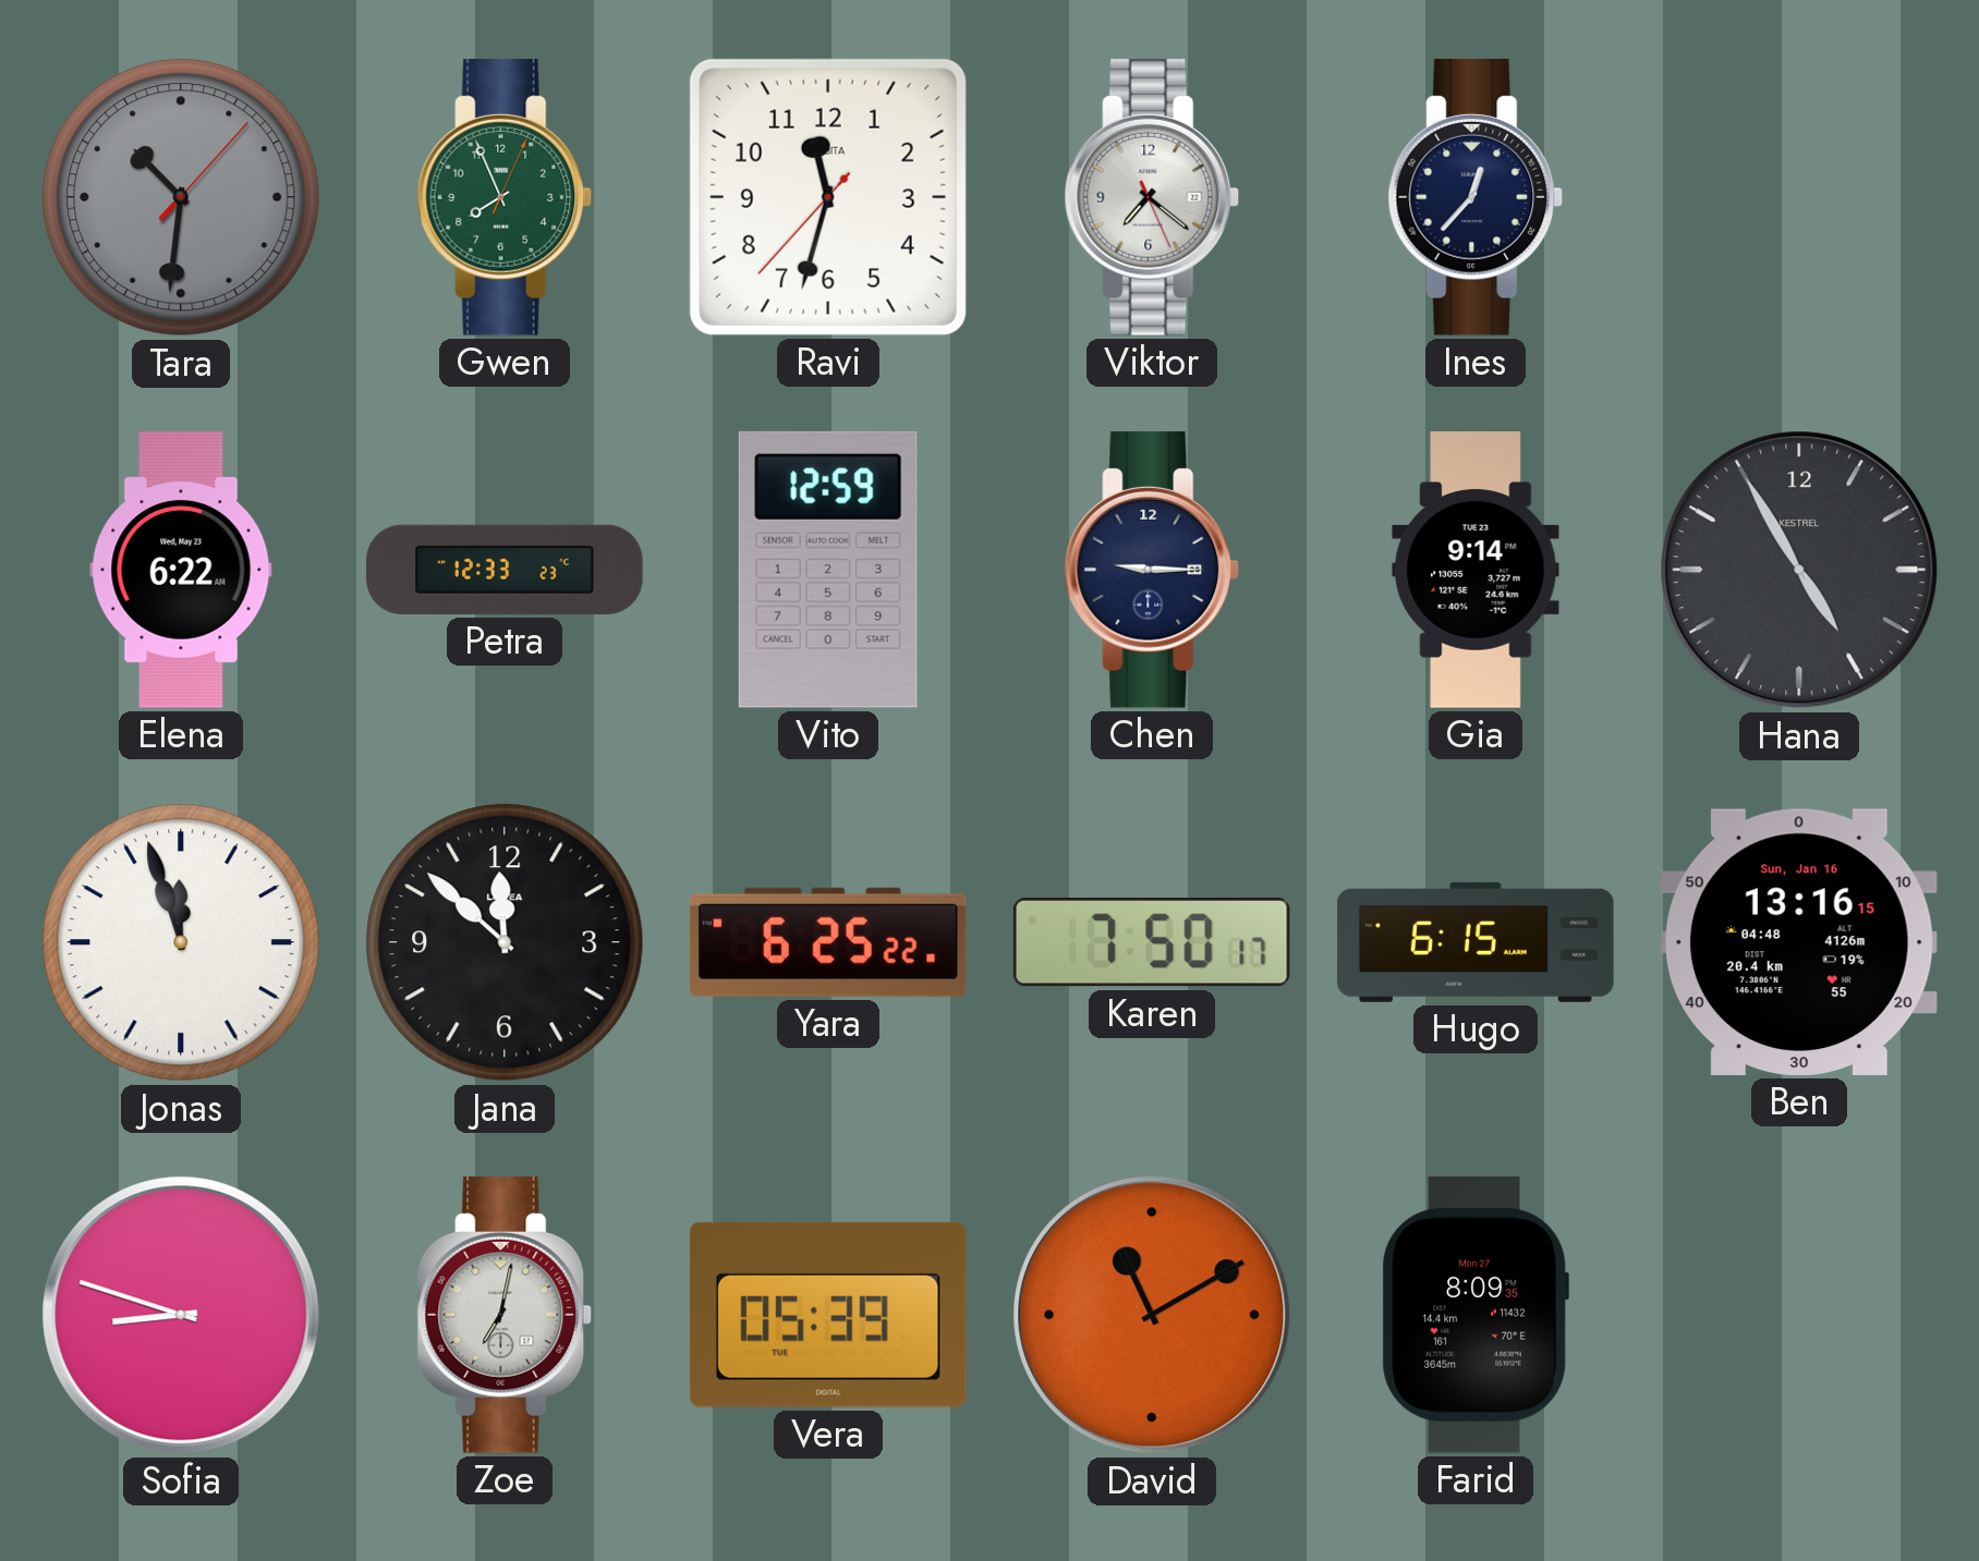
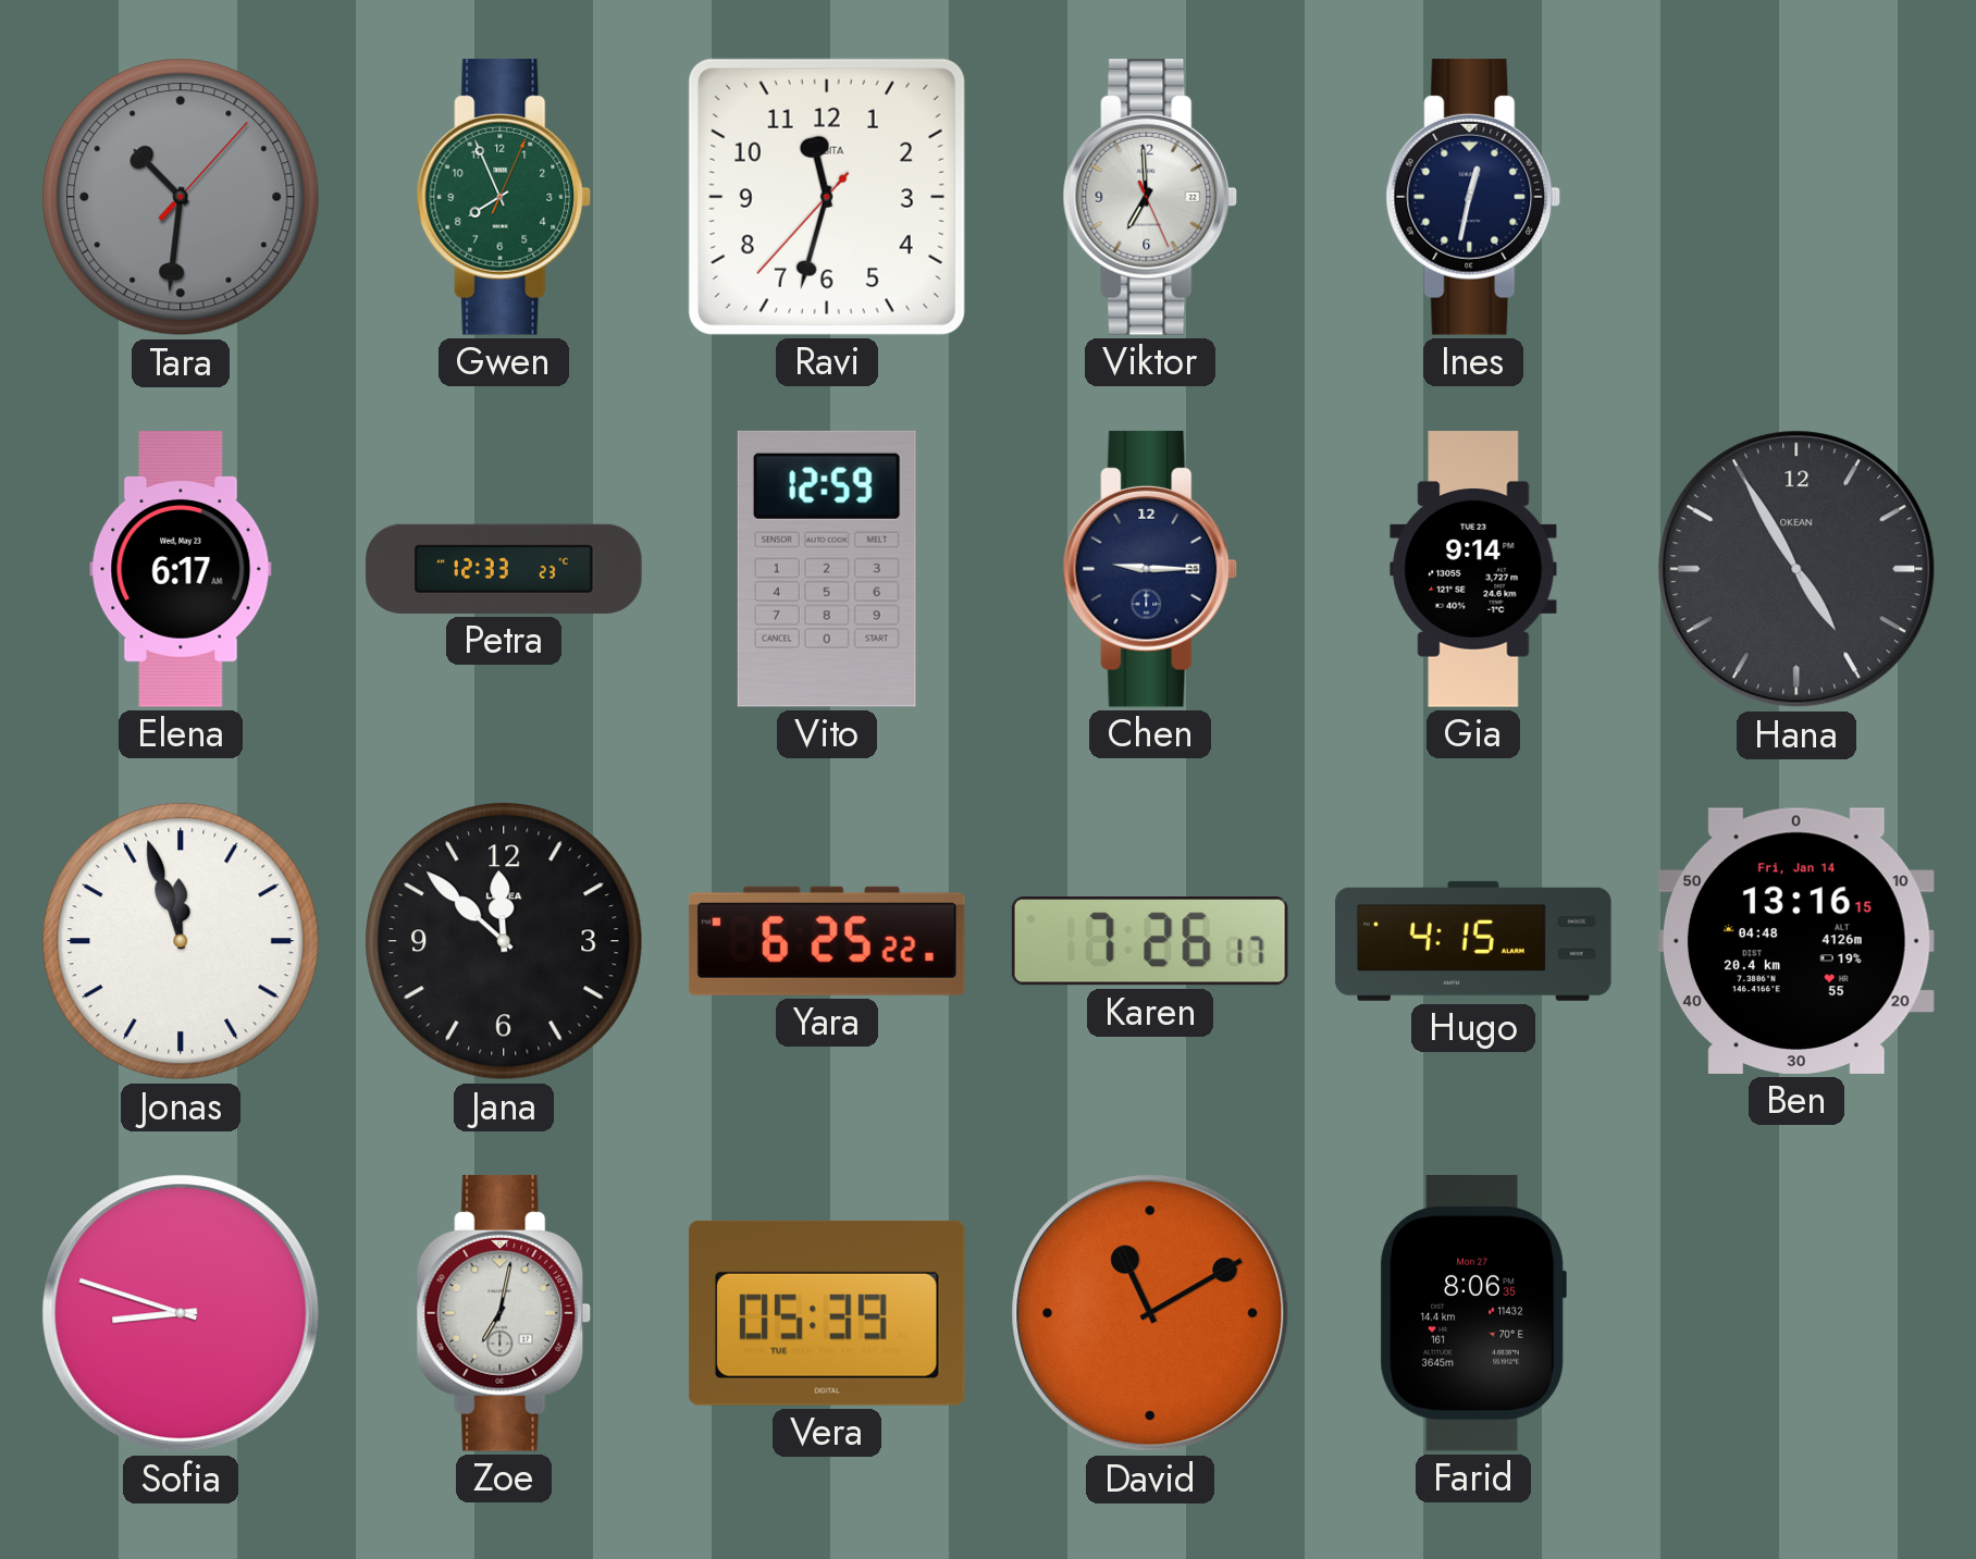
Viktor: 7:21 -> 6:59 (1150, 197)
Ines: 12:37 -> 12:32 (1473, 197)
Elena: 6:22 -> 6:17 (181, 569)
Hana brand: KESTREL -> OKEAN (1796, 569)
Karen: 7:50 -> 7:26 (1150, 941)
Hugo: 6:15 -> 4:15 (1473, 941)
Ben date: Sun, Jan 16 -> Fri, Jan 14 (1796, 941)
Farid: 8:09 -> 8:06 (1473, 1313)
